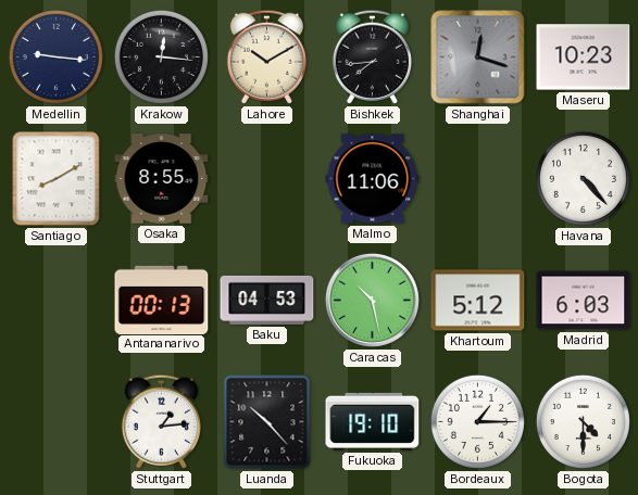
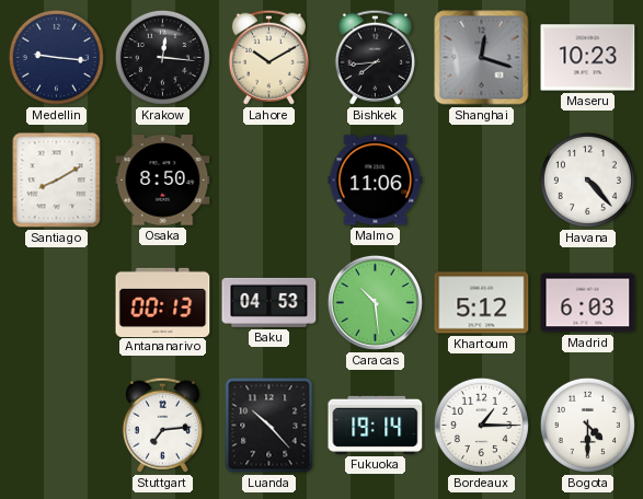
Osaka: 8:55 -> 8:50 (163, 181)
Caracas: 10:28 -> 10:29 (375, 302)
Stuttgart: 1:14 -> 7:14 (162, 425)
Fukuoka: 19:10 -> 19:14 (376, 425)
